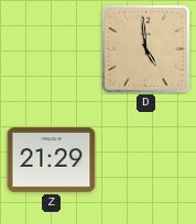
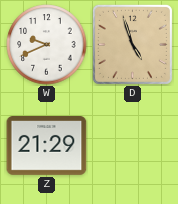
W: none -> 9:41 (47, 45)
D: 4:59 -> 4:57 (132, 44)
